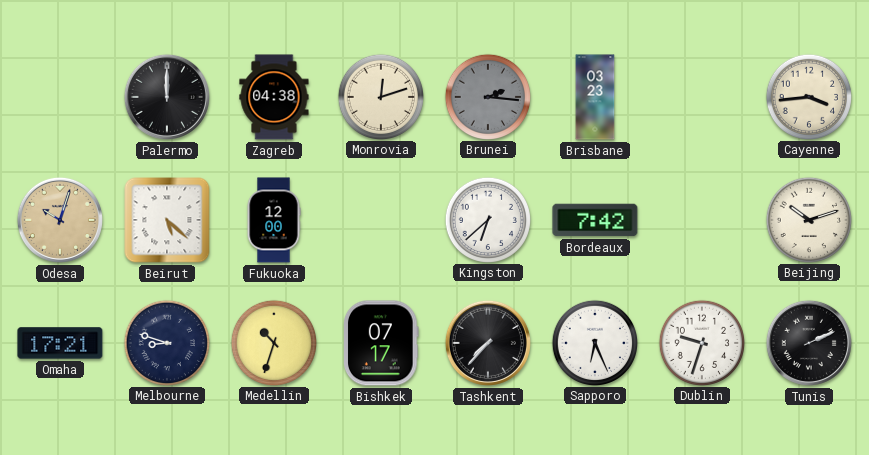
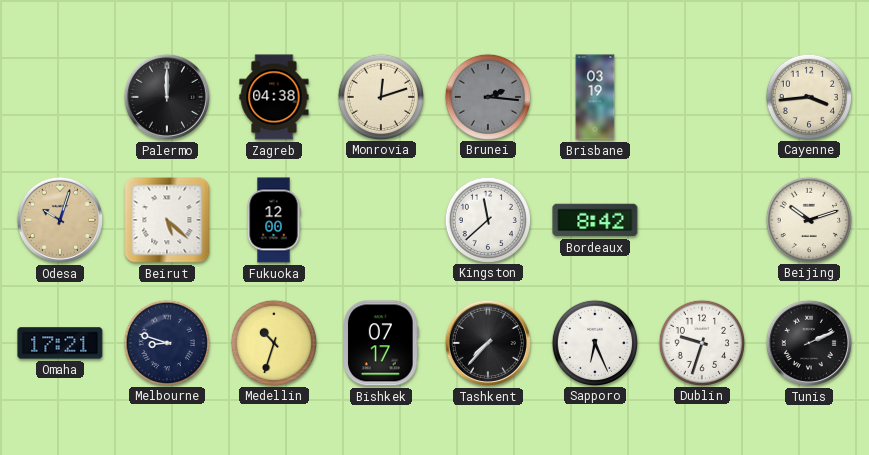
Brisbane: 03:23 -> 03:19 (595, 97)
Kingston: 6:38 -> 11:38 (487, 219)
Bordeaux: 7:42 -> 8:42 (595, 220)
